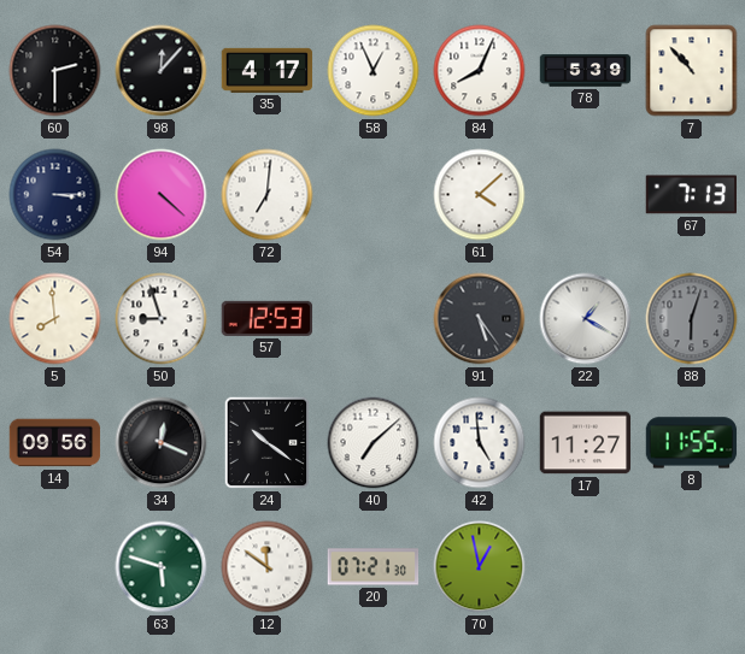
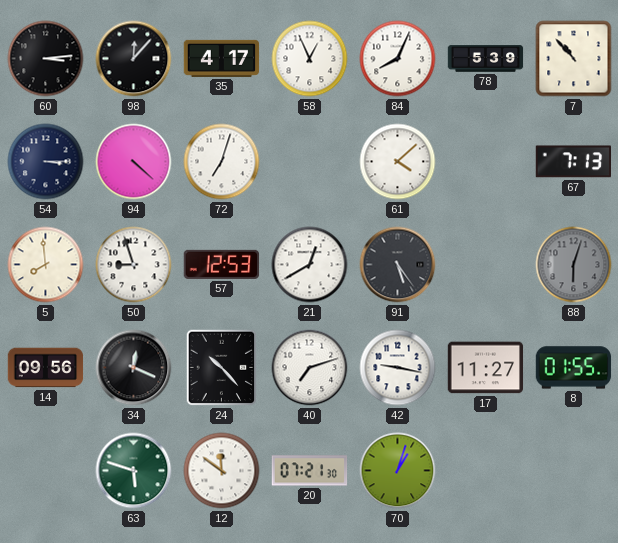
60: 2:30 -> 3:14 (46, 59)
72: 7:01 -> 7:03 (222, 162)
21: none -> 12:40 (310, 265)
22: 1:20 -> none (586, 319)
24: 10:21 -> 10:23 (222, 368)
40: 7:08 -> 7:12 (310, 368)
42: 4:59 -> 9:17 (398, 368)
8: 11:55 -> 01:55 (574, 368)
70: 12:58 -> 1:03 (398, 471)
